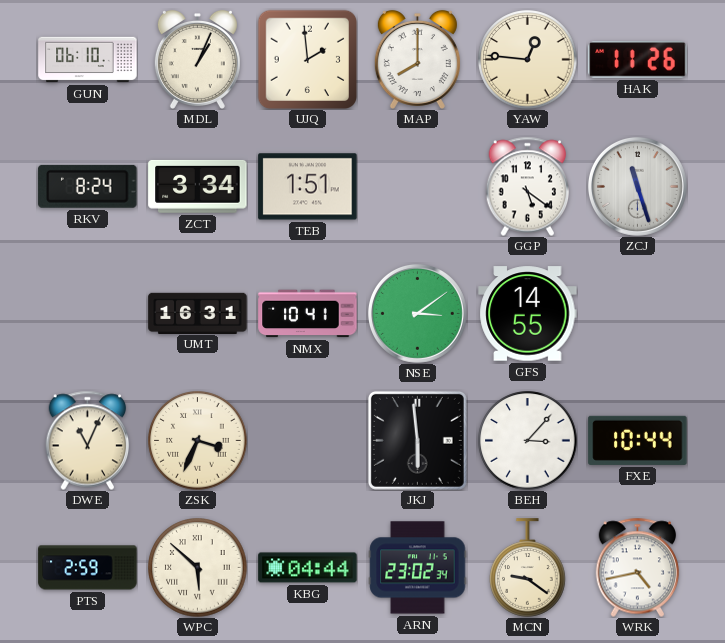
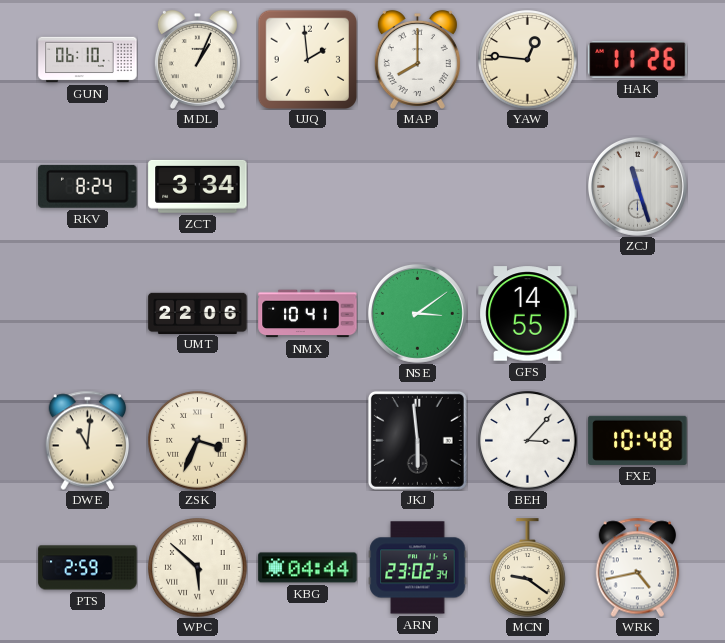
TEB: 1:51 -> none (308, 187)
GGP: 5:21 -> none (528, 186)
UMT: 16:31 -> 22:06 (198, 313)
DWE: 11:04 -> 11:01 (88, 440)
FXE: 10:44 -> 10:48 (638, 440)
